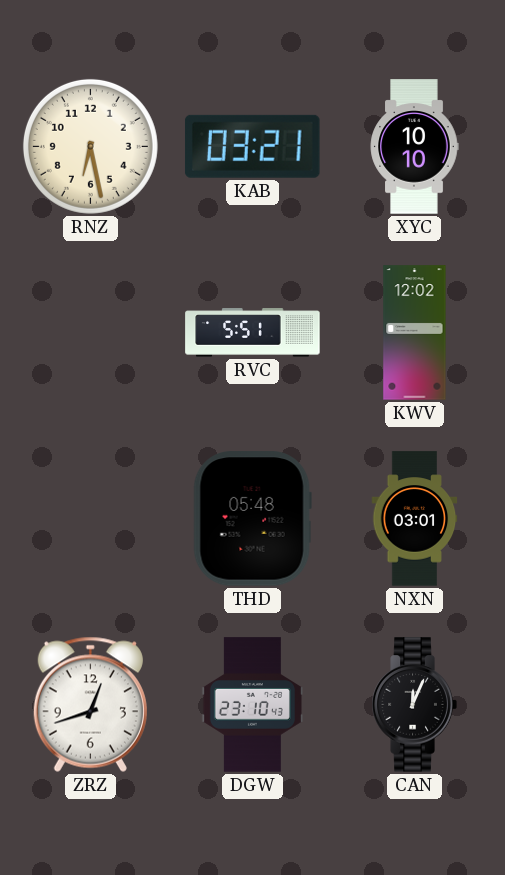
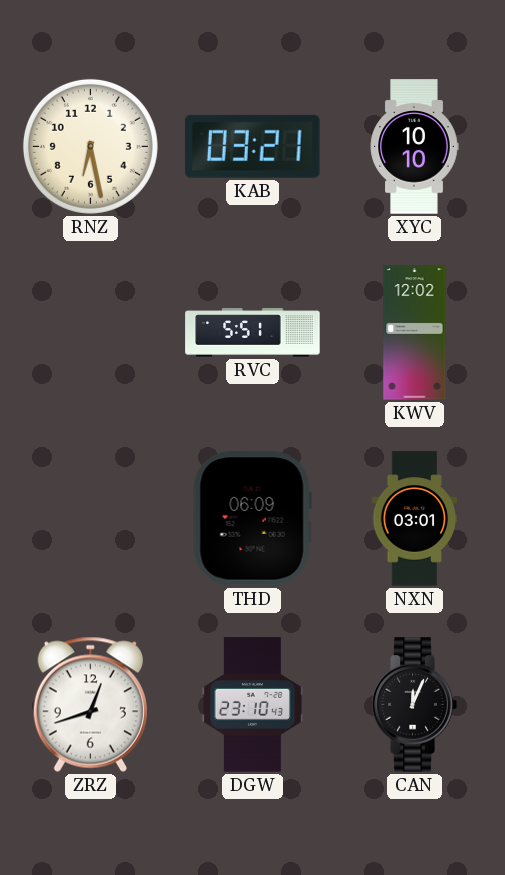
THD: 05:48 -> 06:09 (252, 519)
